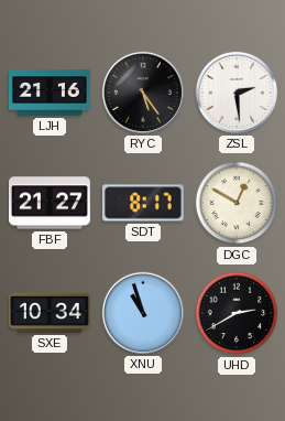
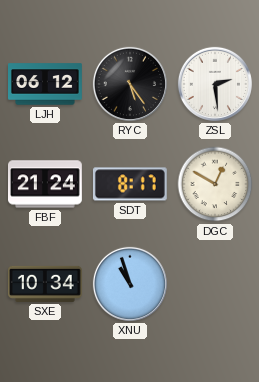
LJH: 21:16 -> 06:12 (46, 84)
FBF: 21:27 -> 21:24 (46, 184)
UHD: 2:40 -> none (237, 313)
